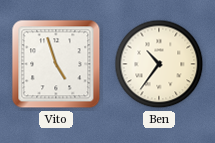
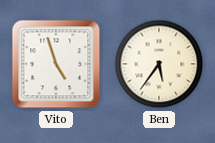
Ben: 10:36 -> 5:36 (159, 64)
